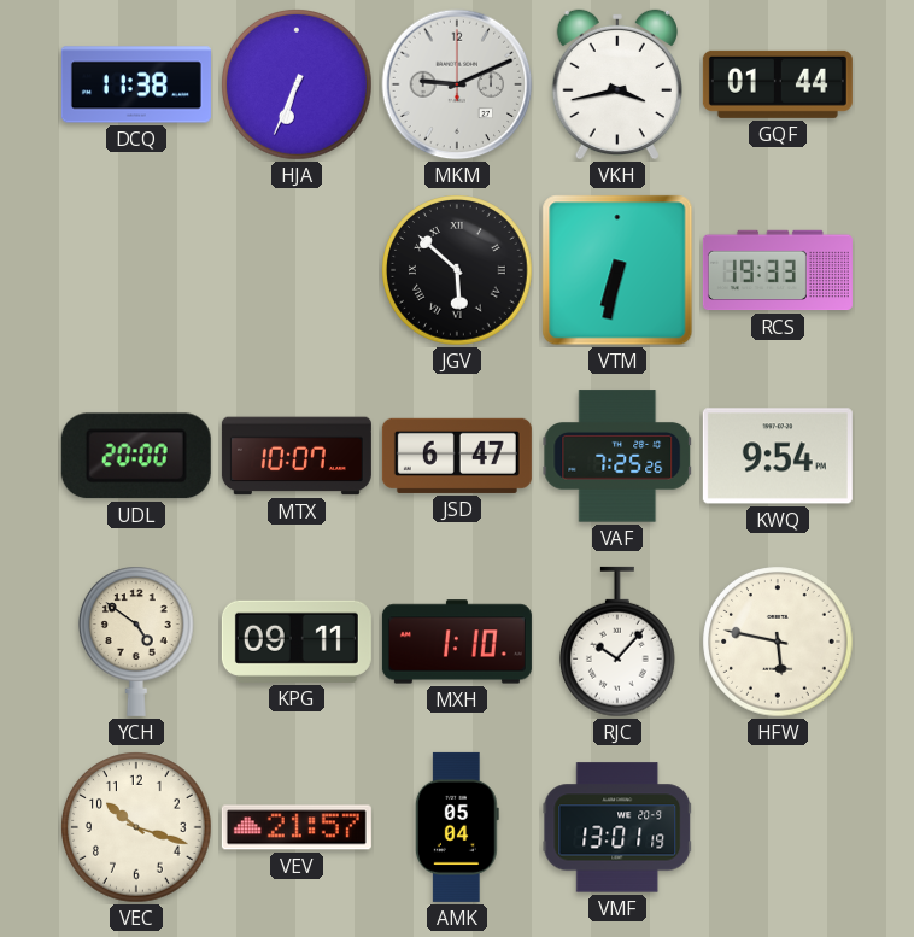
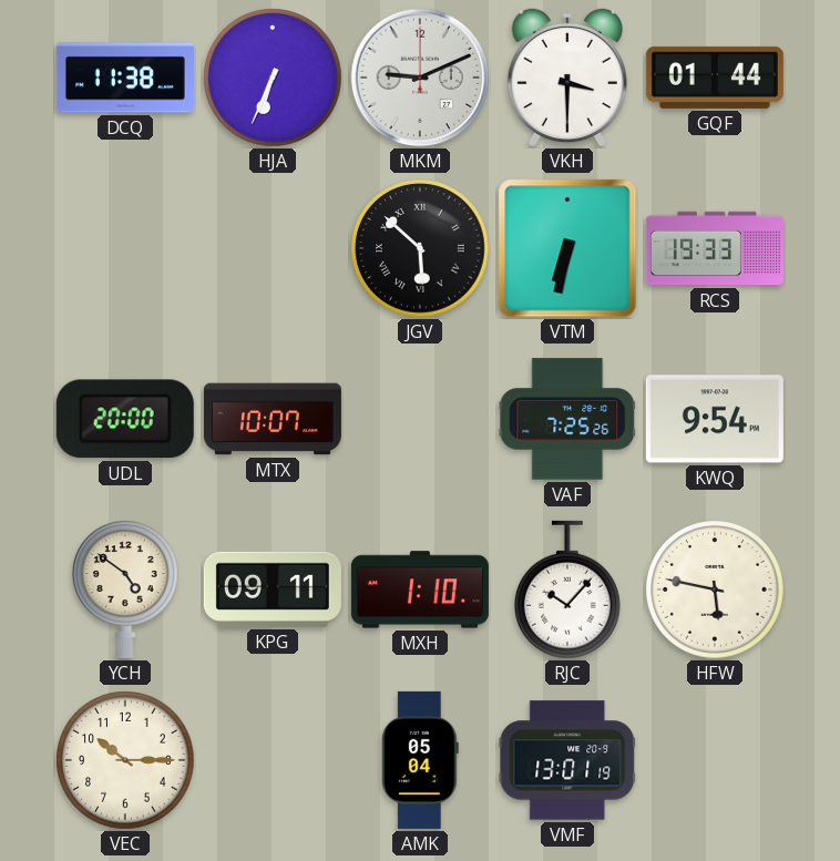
VKH: 3:43 -> 3:30 (567, 78)
JSD: 6:47 -> none (457, 456)
VEC: 10:18 -> 10:15 (125, 760)
VEV: 21:57 -> none (297, 827)
